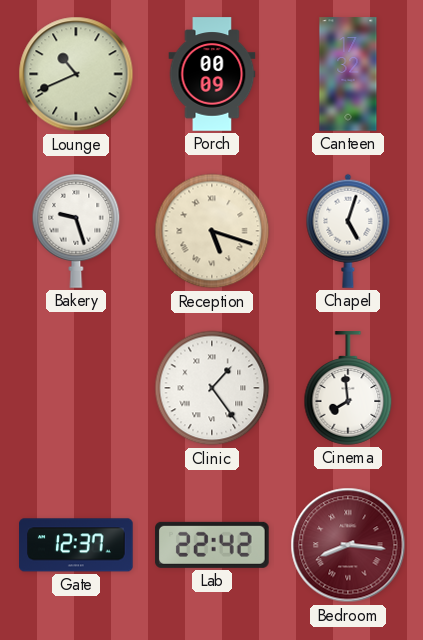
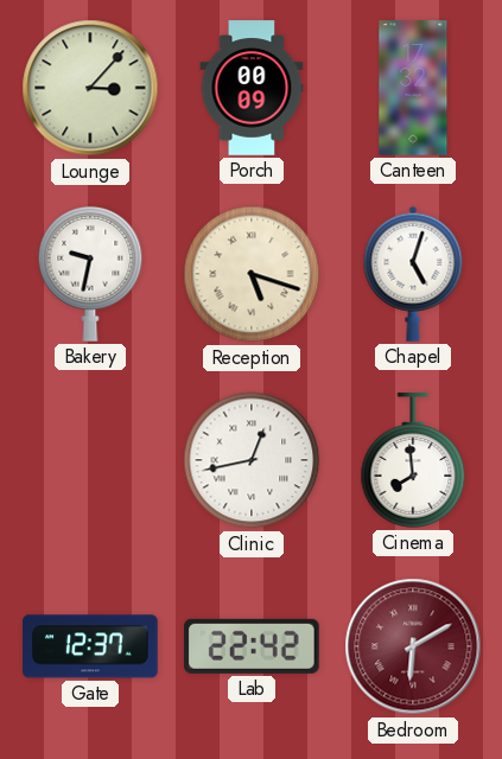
Lounge: 10:41 -> 3:07 (90, 88)
Bakery: 9:27 -> 9:32 (90, 274)
Clinic: 1:24 -> 12:43 (252, 460)
Bedroom: 8:16 -> 6:10 (413, 646)
